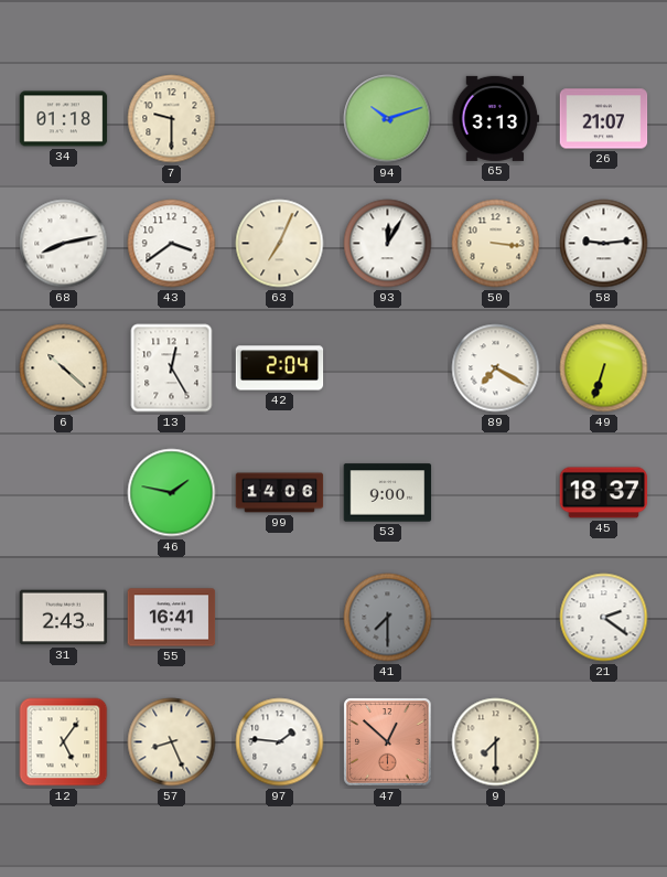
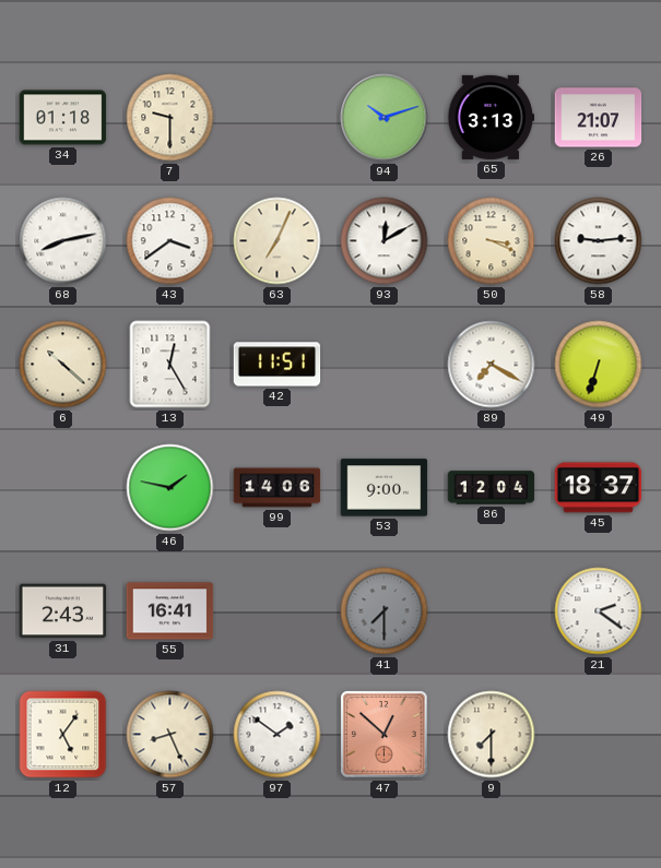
93: 12:05 -> 12:10 (385, 241)
50: 3:16 -> 3:19 (492, 241)
42: 2:04 -> 11:51 (278, 365)
86: none -> 12:04 (492, 488)
97: 1:46 -> 1:51 (278, 735)
